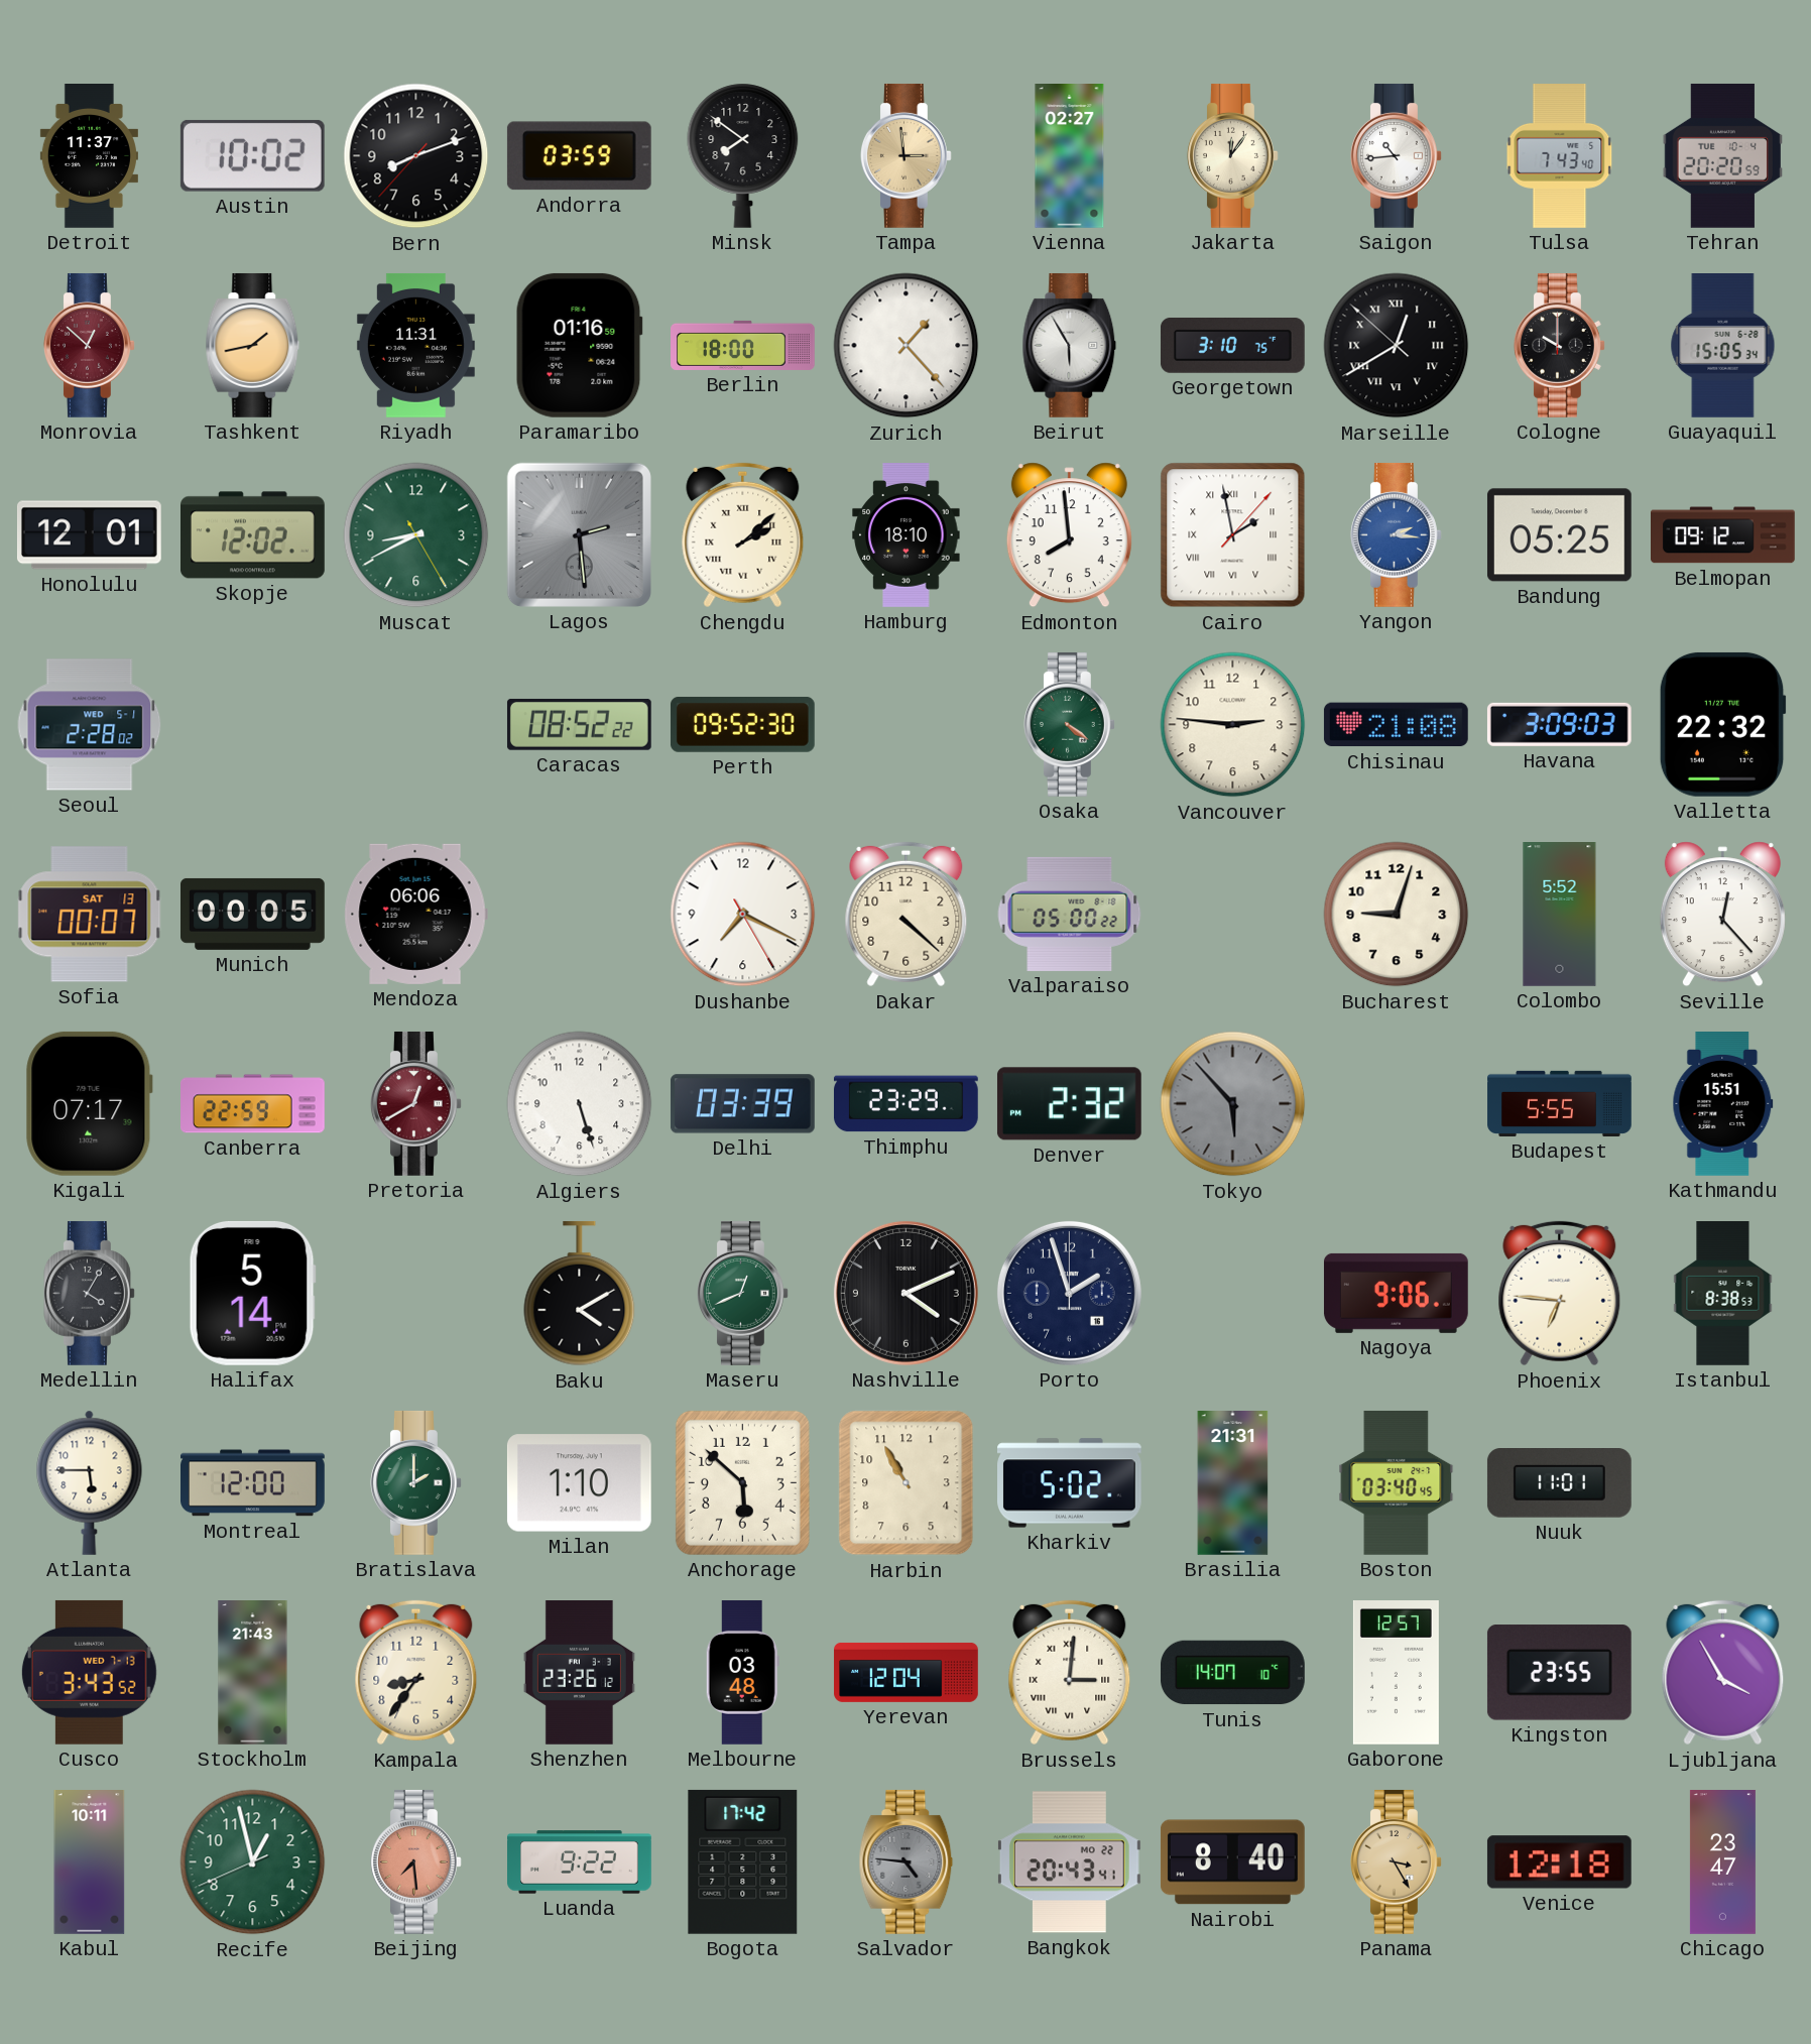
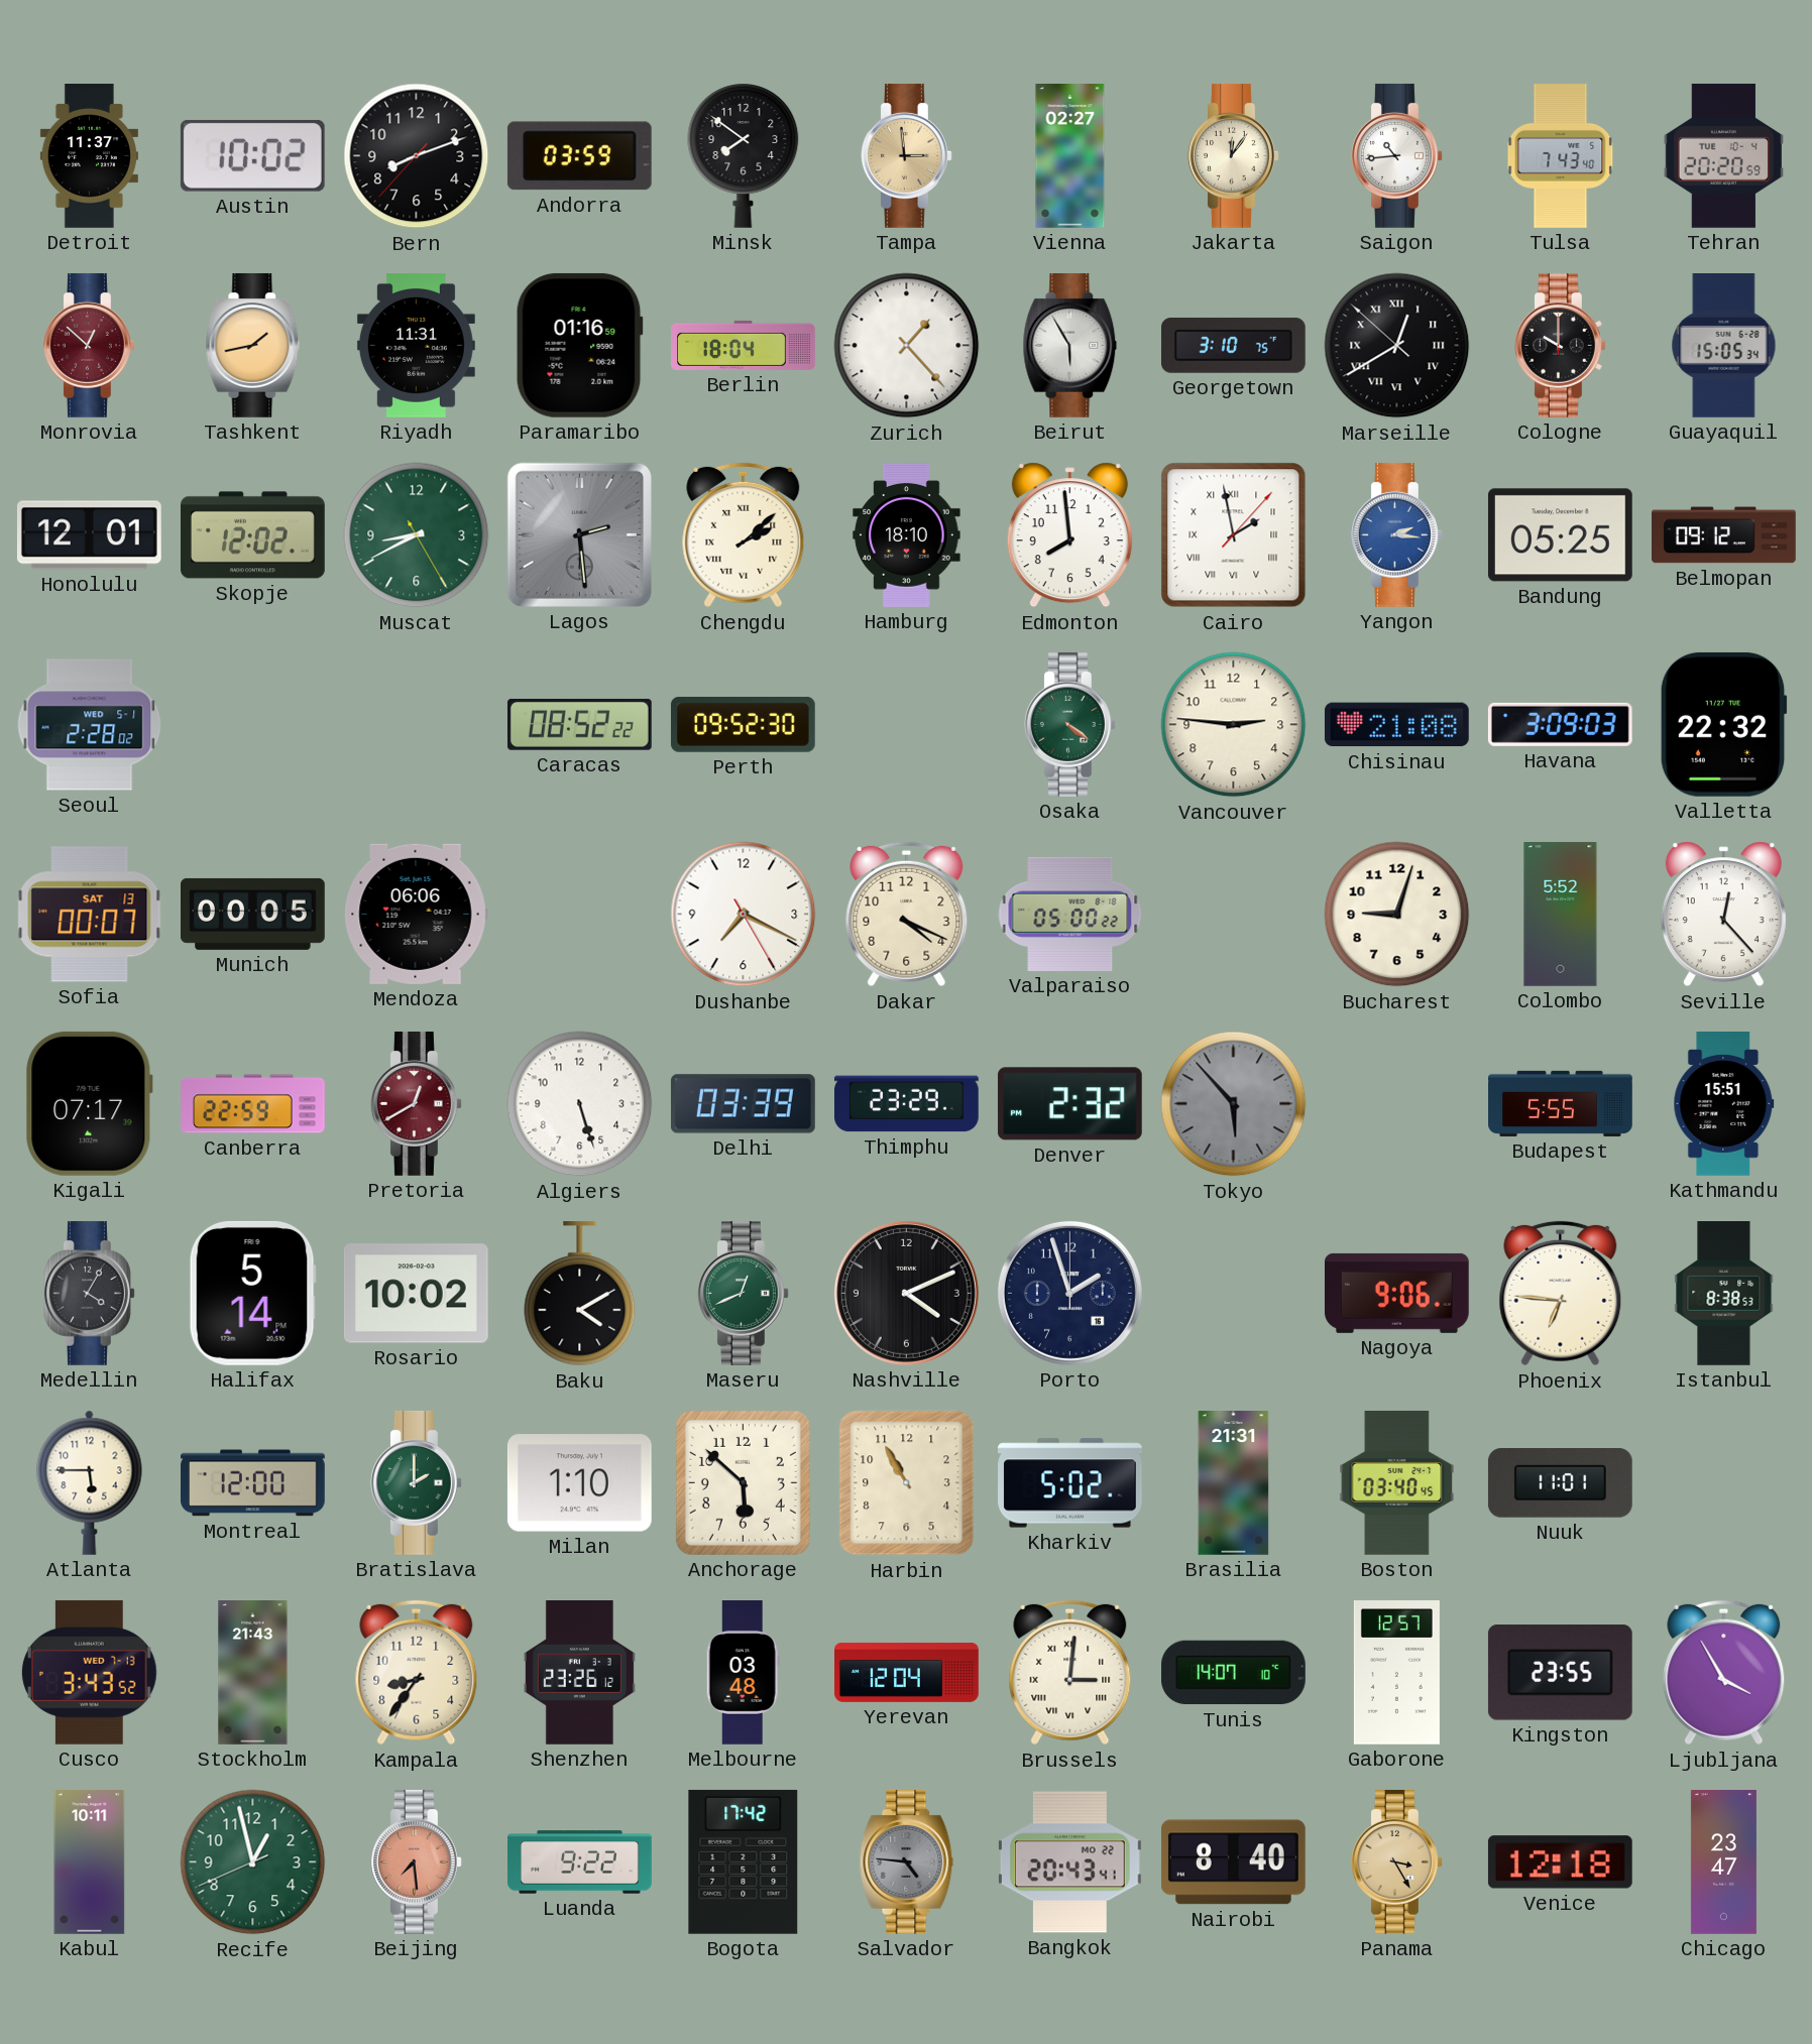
Berlin: 18:00 -> 18:04 (744, 345)
Dakar: 4:22 -> 4:19 (907, 915)
Rosario: none -> 10:02 (416, 1294)
